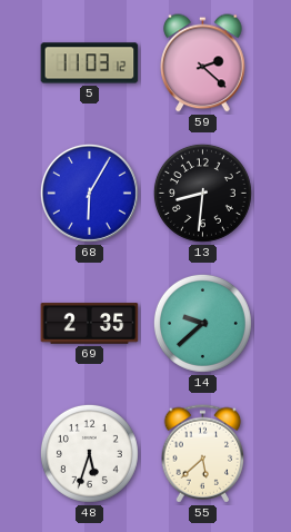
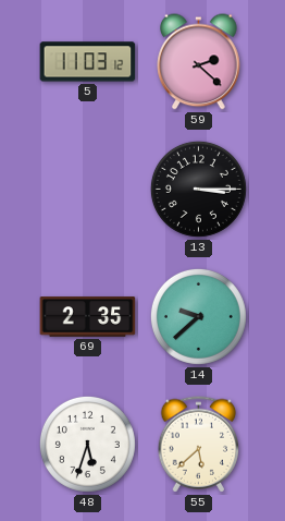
68: 6:05 -> none (89, 193)
13: 8:31 -> 3:15 (198, 189)
